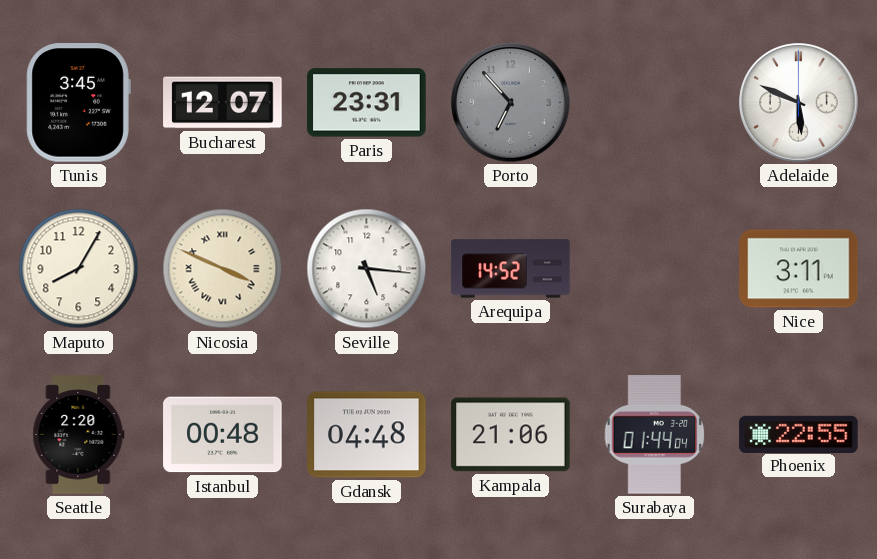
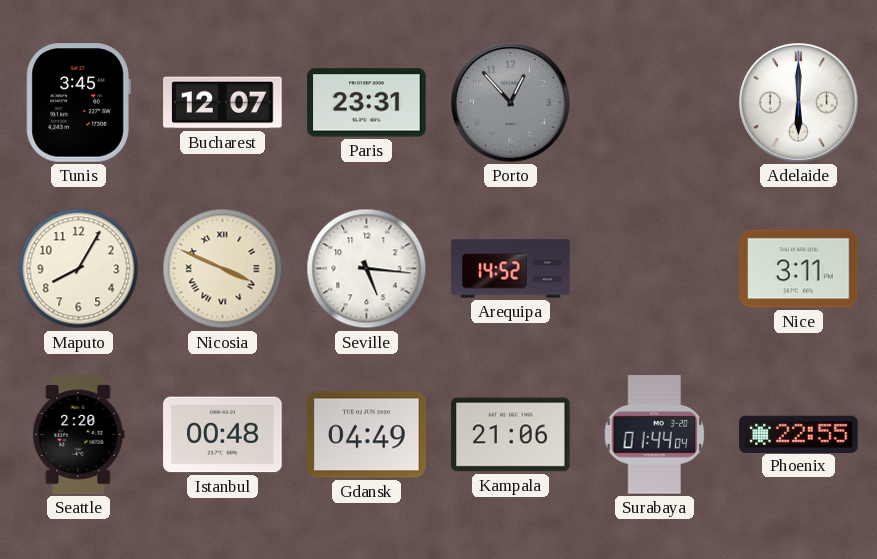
Porto: 6:53 -> 12:53 (511, 103)
Adelaide: 5:49 -> 6:00 (799, 103)
Gdansk: 04:48 -> 04:49 (367, 435)
